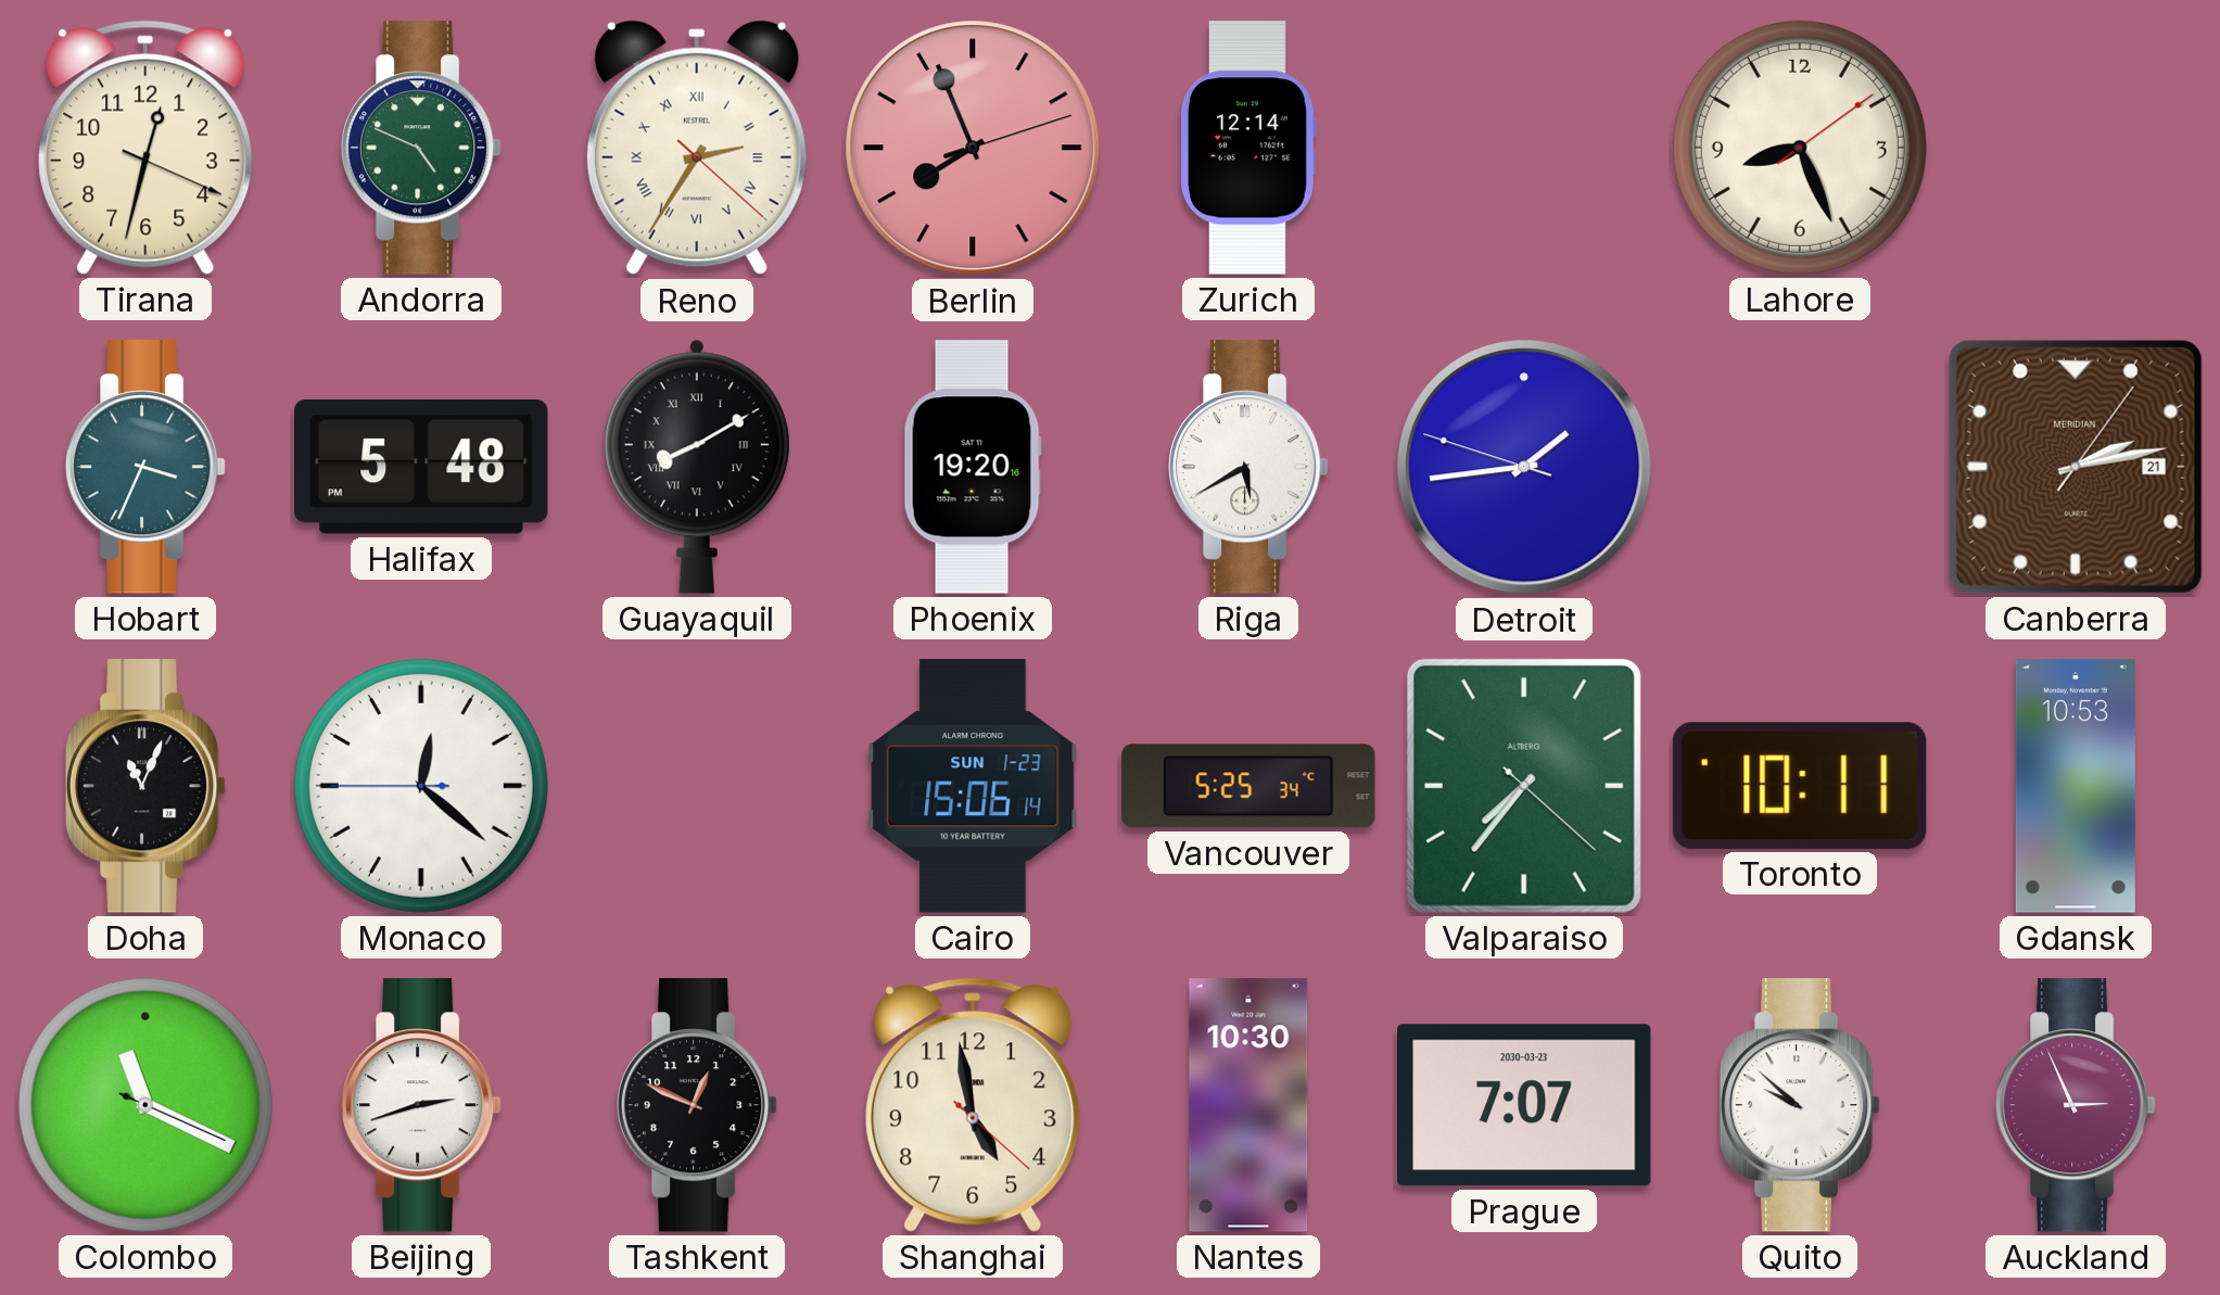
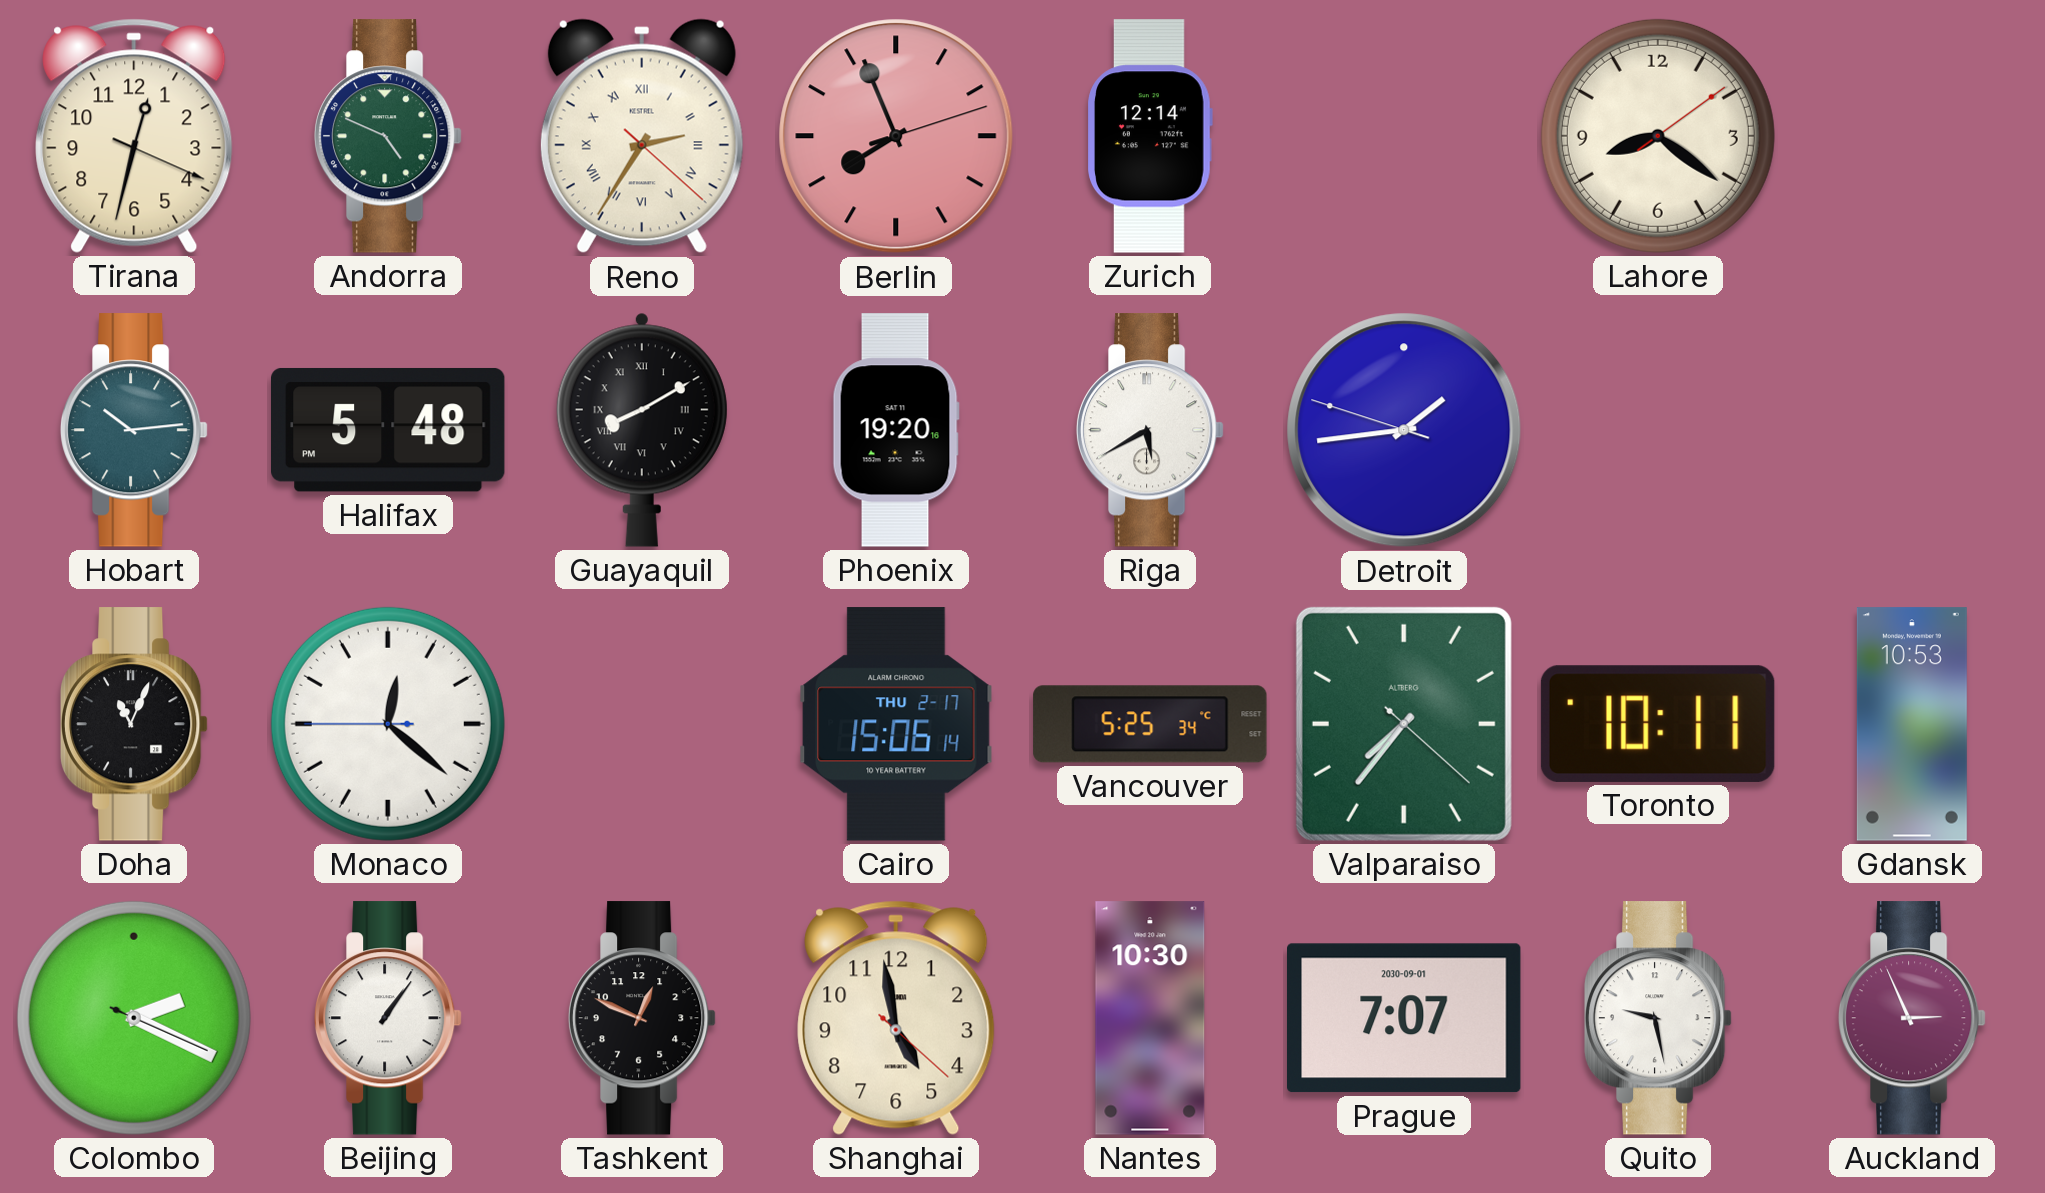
Lahore: 8:26 -> 8:21 (1658, 136)
Hobart: 3:34 -> 10:14 (134, 430)
Canberra: 2:13 -> none (2076, 467)
Cairo date: SUN 1-23 -> THU 2-17 (896, 724)
Colombo: 11:19 -> 2:19 (134, 1018)
Beijing: 2:42 -> 1:06 (388, 1018)
Prague date: 2030-03-23 -> 2030-09-01 (1405, 1018)
Quito: 9:52 -> 9:28 (1658, 1018)
